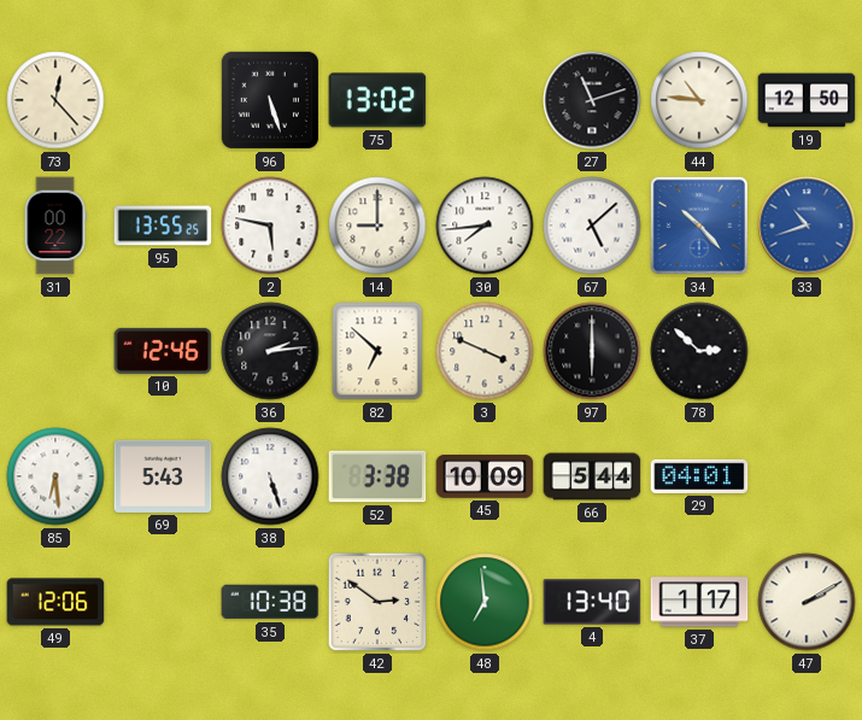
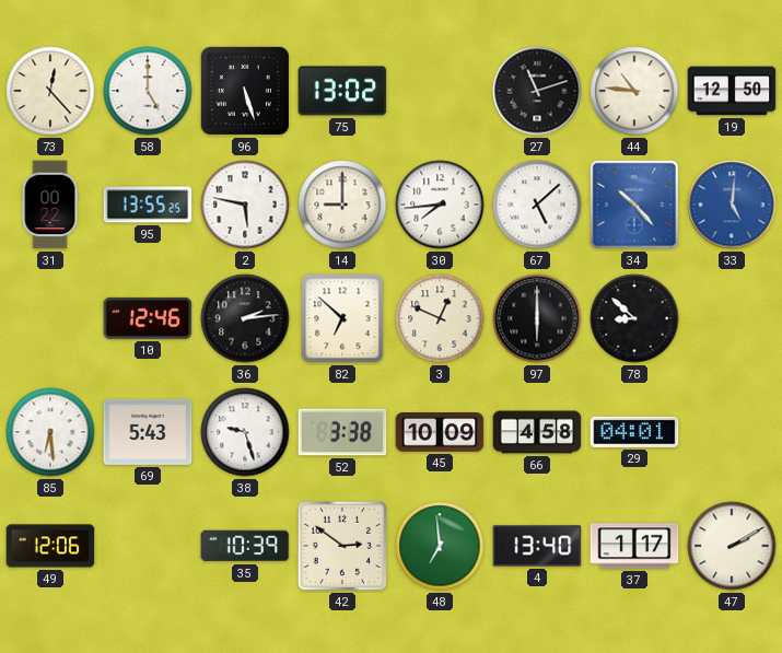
58: none -> 5:00 (148, 91)
33: 10:42 -> 5:01 (732, 205)
3: 3:49 -> 12:49 (440, 318)
78: 2:52 -> 8:52 (634, 318)
38: 5:27 -> 9:27 (245, 432)
66: 5:44 -> 4:58 (537, 432)
35: 10:38 -> 10:39 (245, 546)
